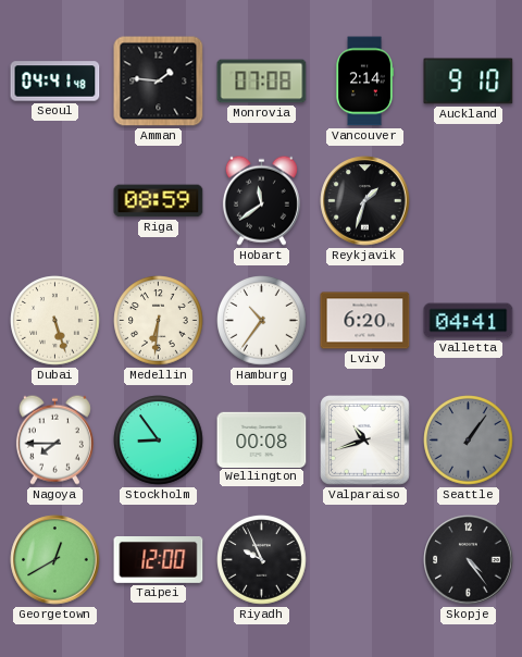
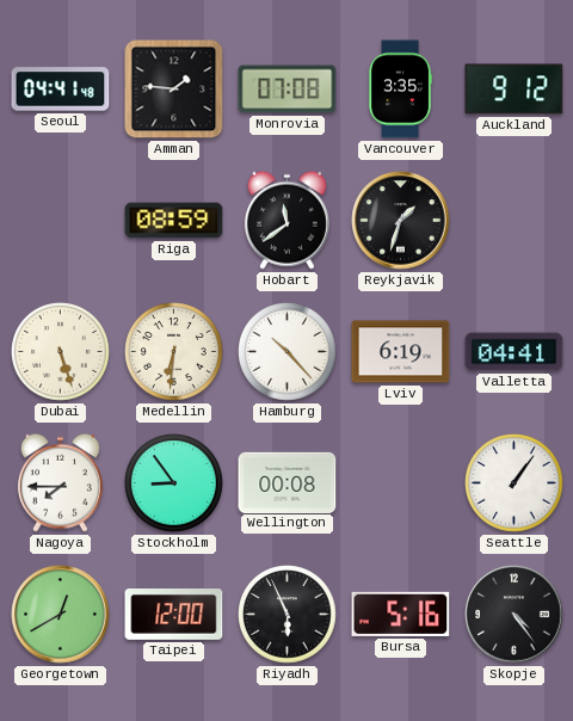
Vancouver: 2:14 -> 3:35 (400, 90)
Auckland: 9:10 -> 9:12 (515, 90)
Hamburg: 10:36 -> 10:23 (288, 352)
Lviv: 6:20 -> 6:19 (401, 352)
Valparaiso: 10:42 -> none (365, 441)
Seattle dial: grey -> white (515, 483)
Riyadh: 9:56 -> 5:56 (288, 615)
Bursa: none -> 5:16 (401, 614)
